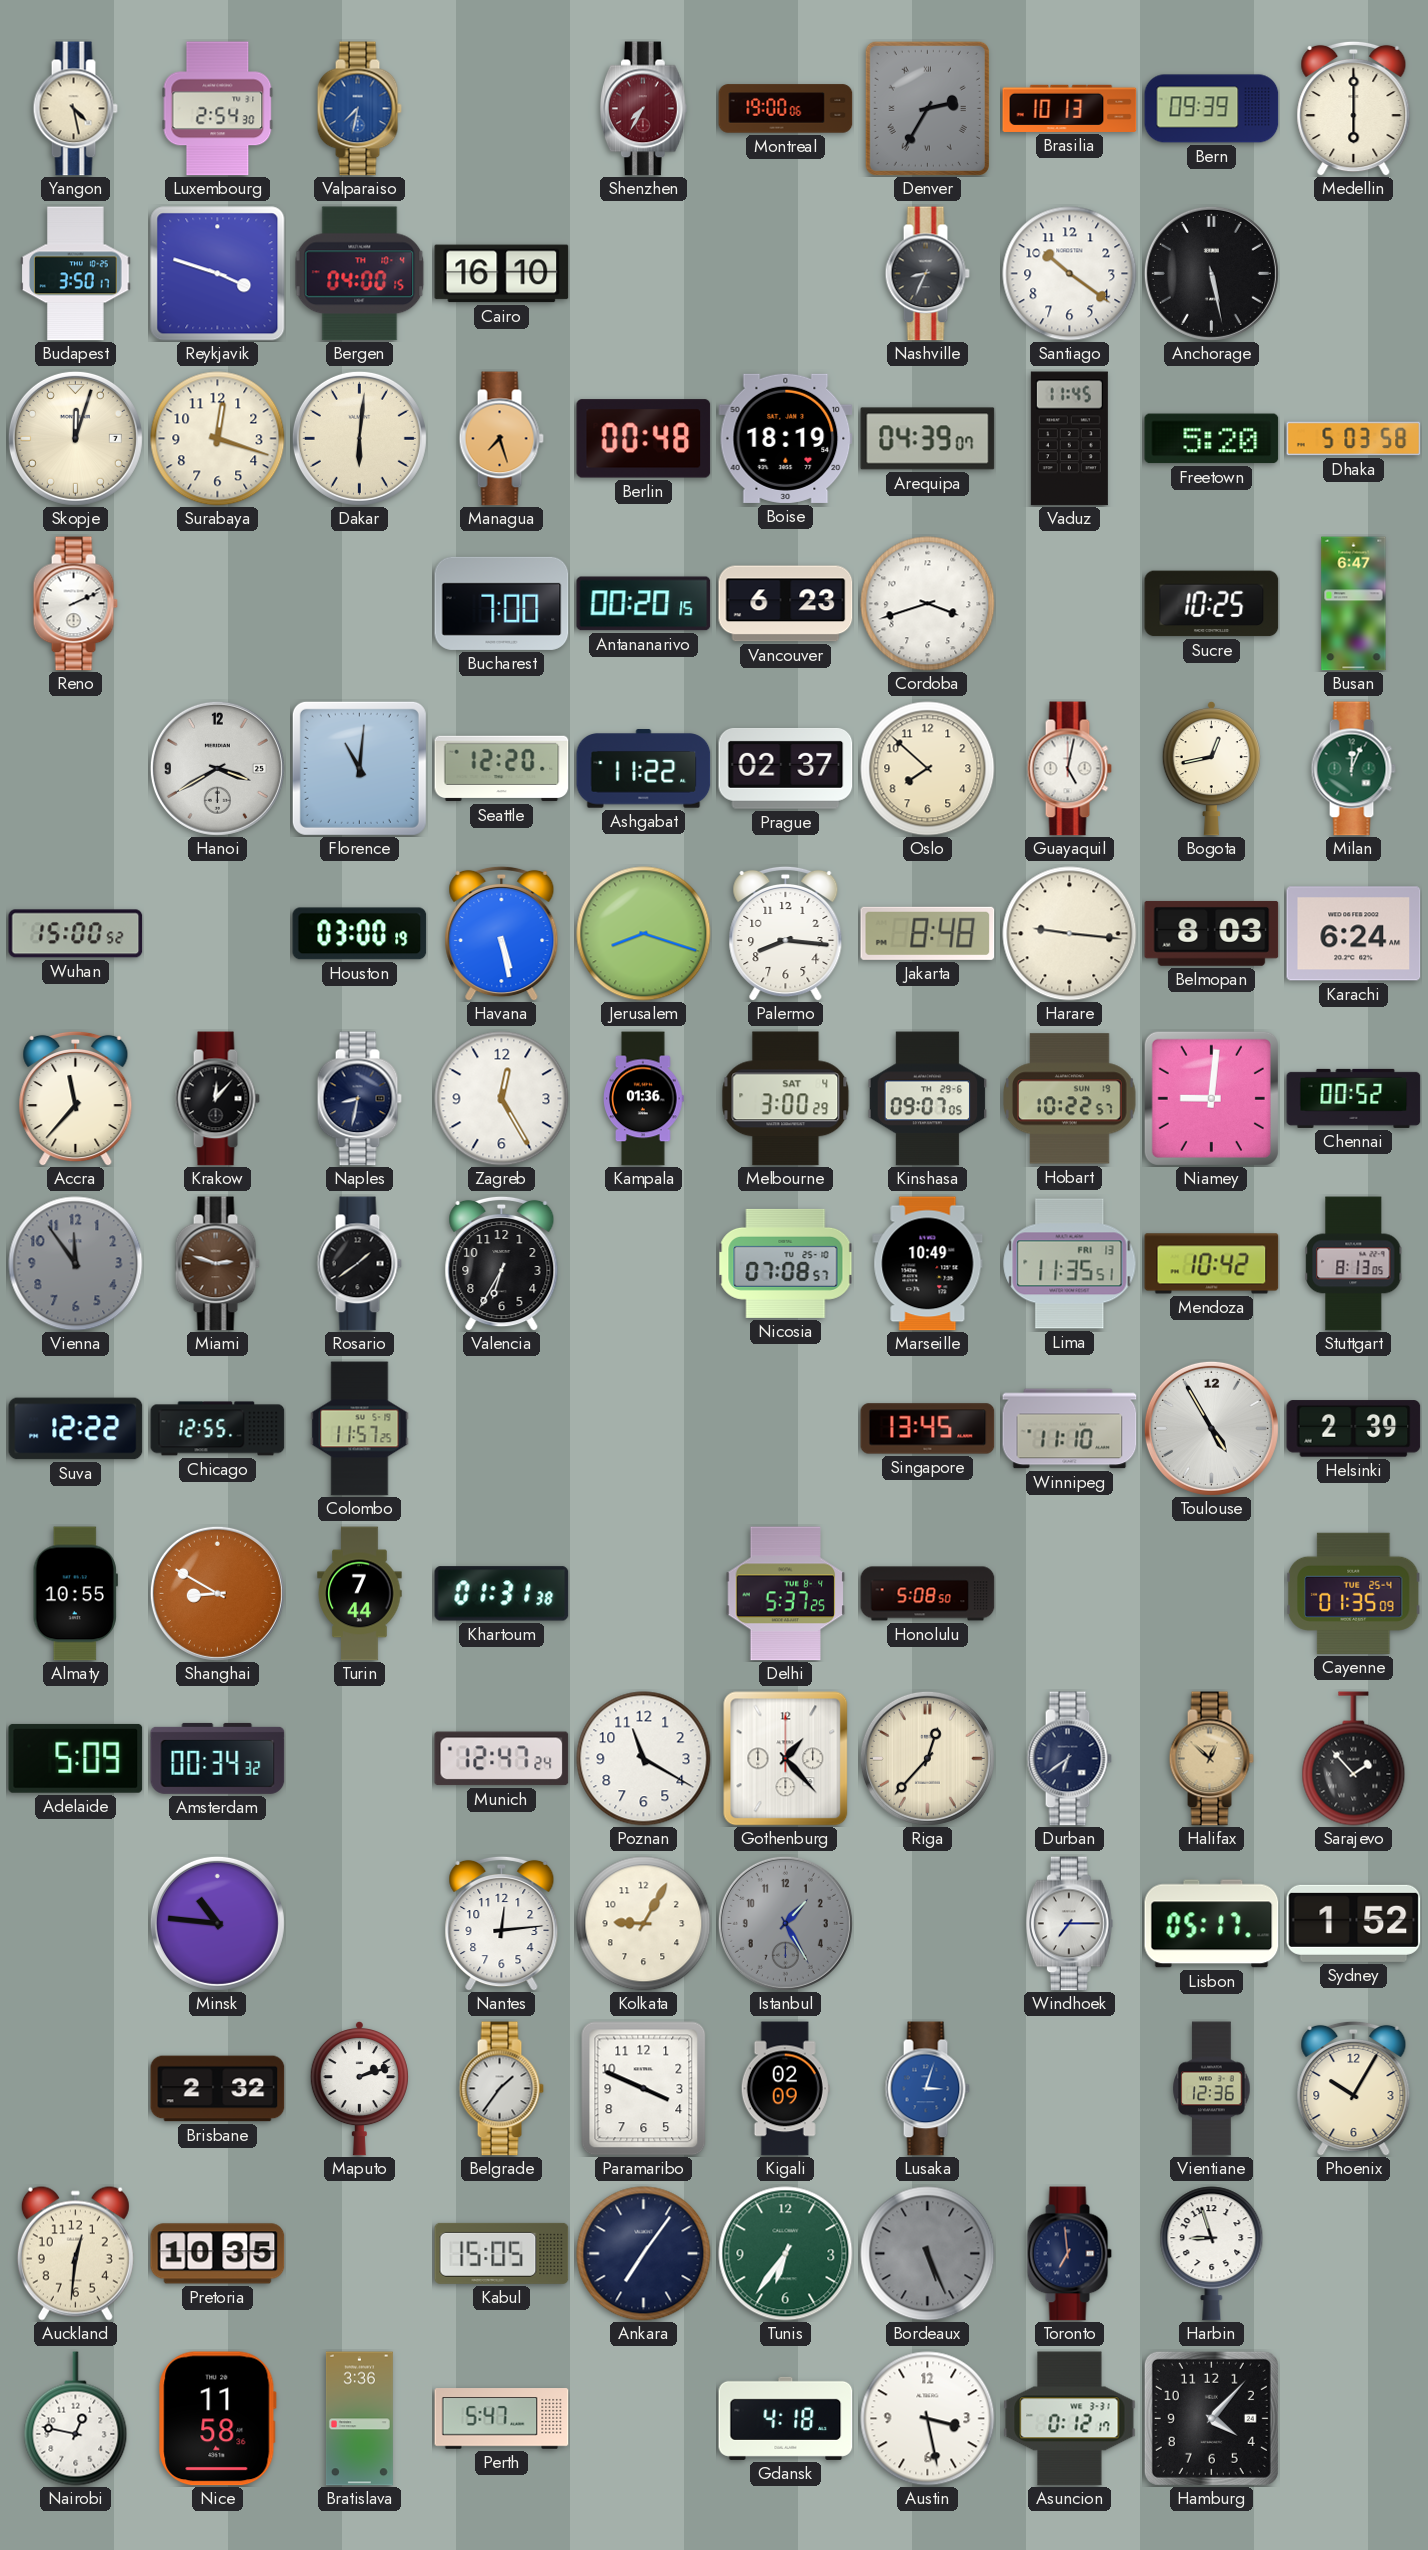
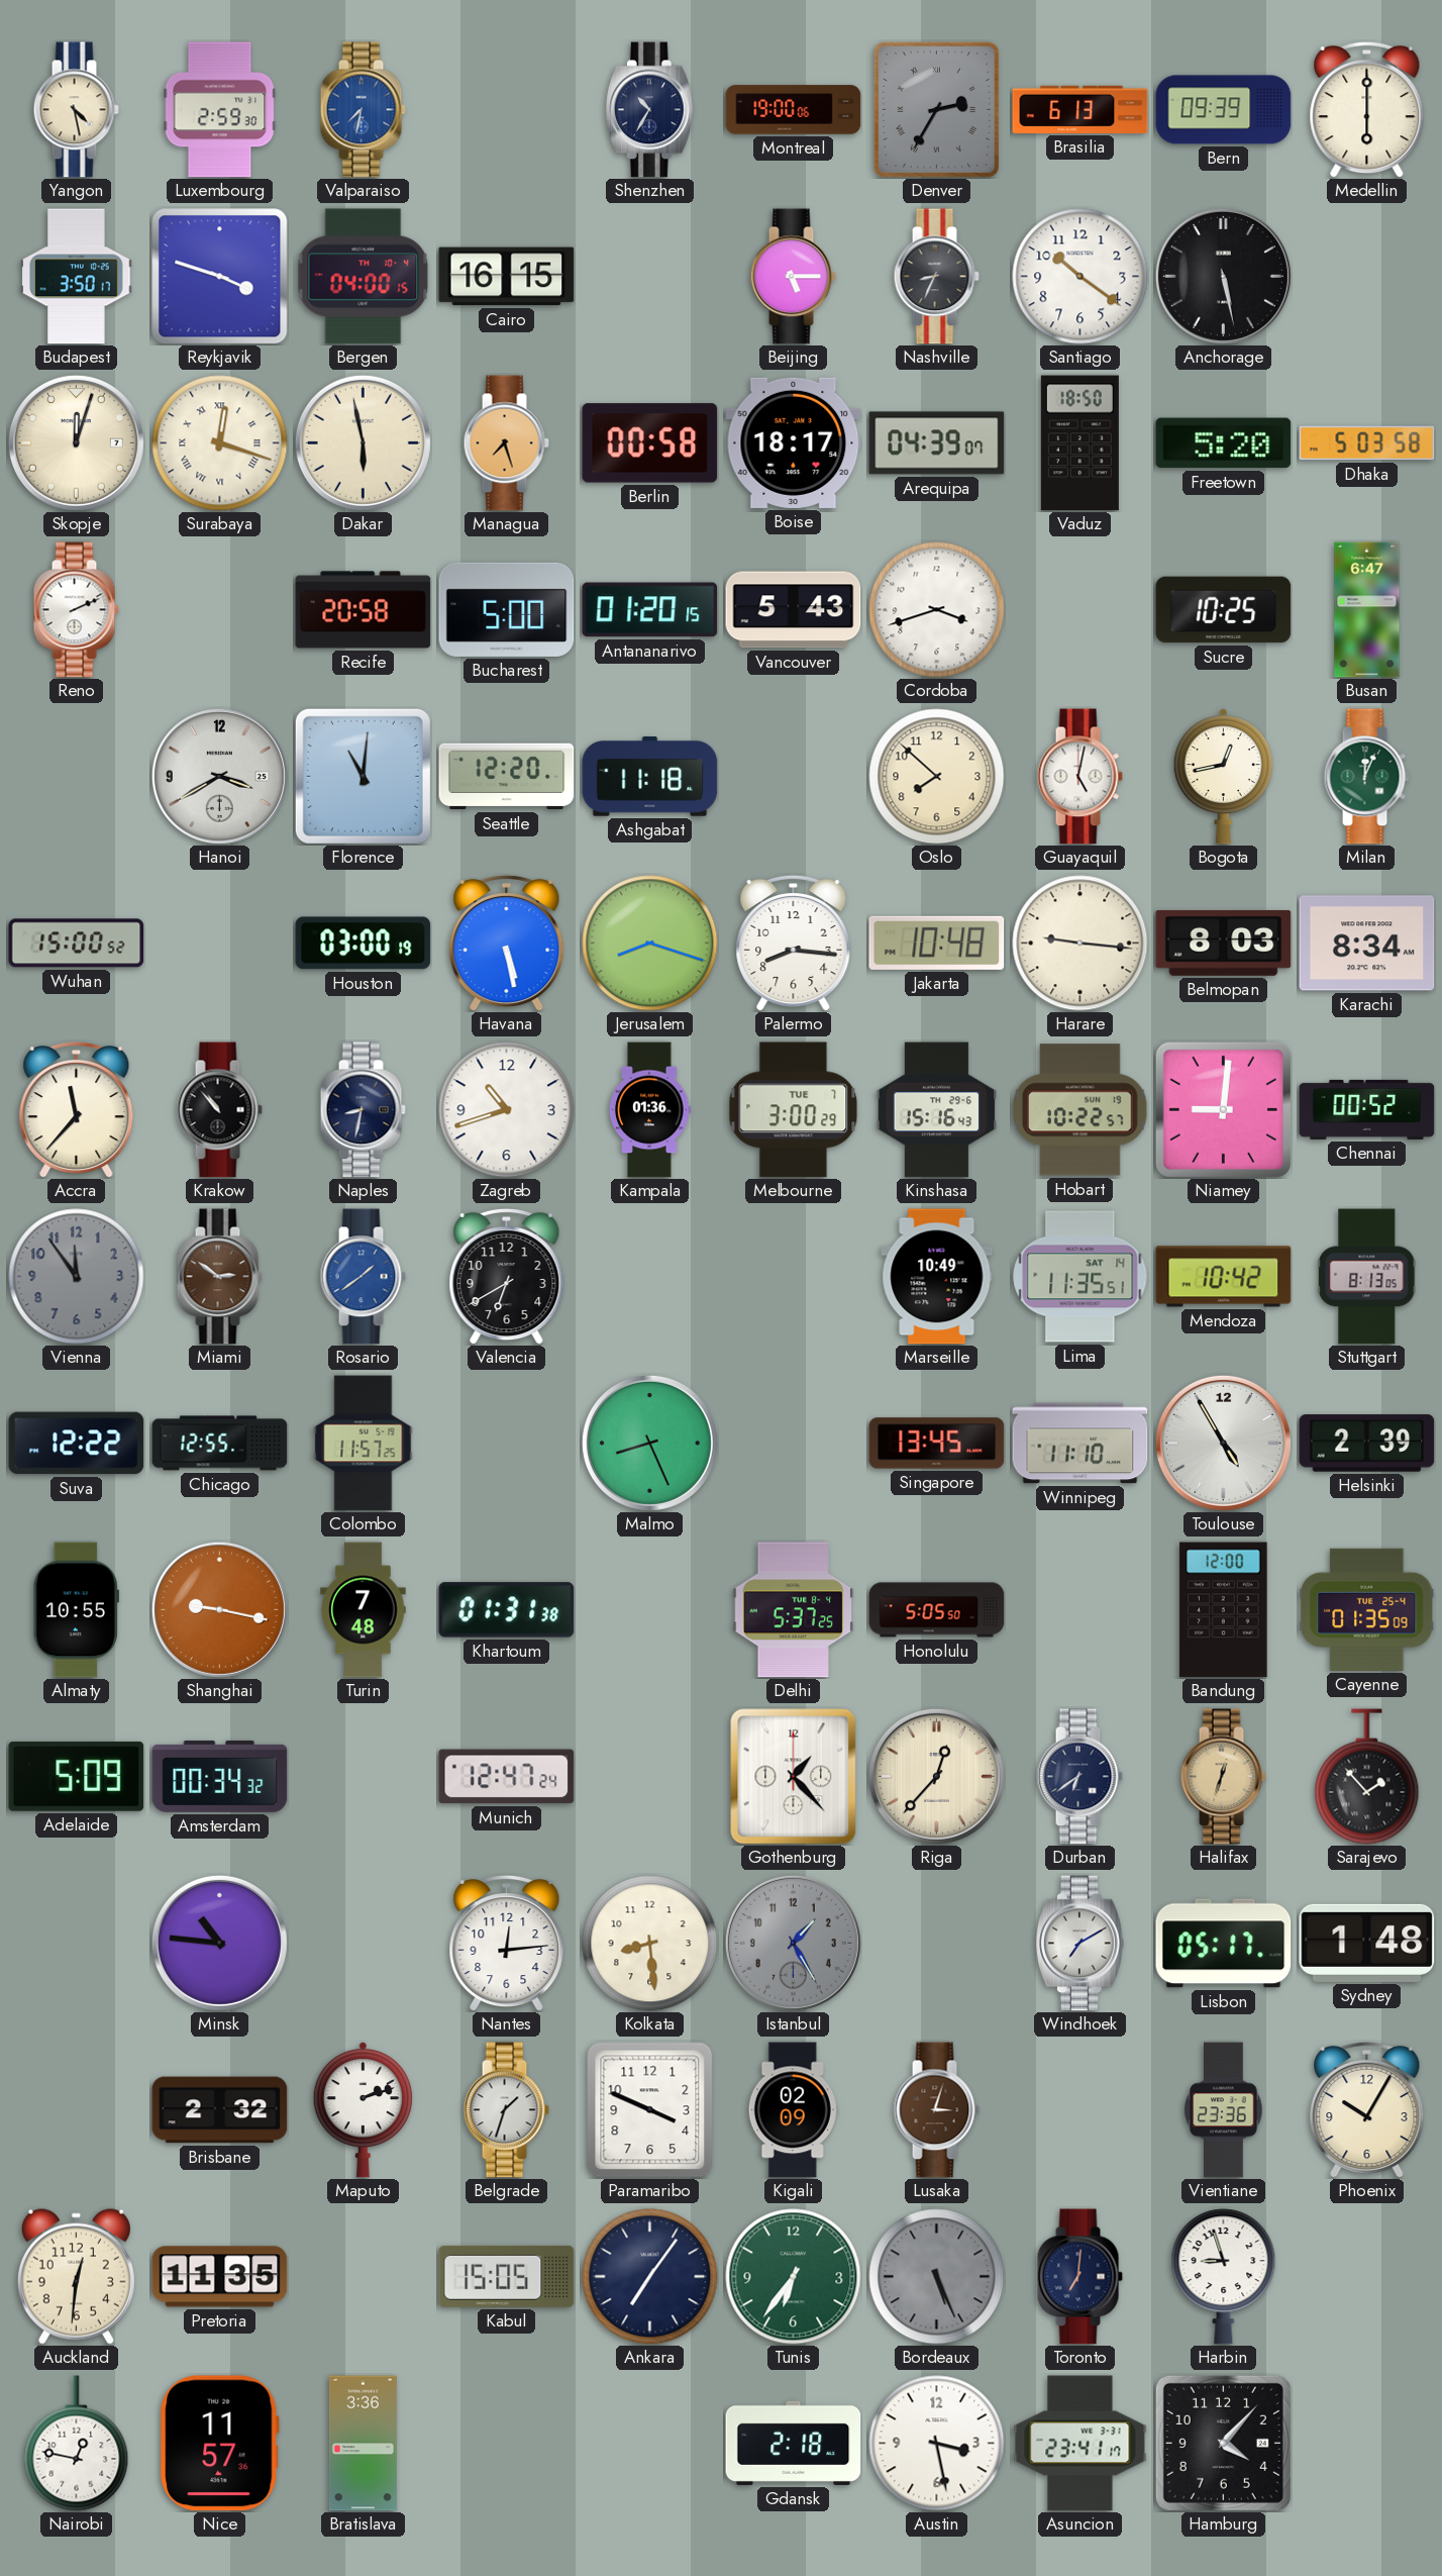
Luxembourg: 2:54 -> 2:59 (220, 110)
Shenzhen: 7:35 -> 10:35 (649, 110)
Shenzhen dial: burgundy -> navy (649, 110)
Brasilia: 10:13 -> 6:13 (1080, 109)
Cairo: 16:10 -> 16:15 (507, 277)
Beijing: none -> 5:15 (793, 277)
Surabaya numerals: Arabic -> Roman (220, 443)
Dakar: 6:01 -> 5:58 (363, 442)
Berlin: 00:48 -> 00:58 (650, 443)
Boise: 18:19 -> 18:17 (794, 442)
Vaduz: 11:45 -> 18:50 (1079, 443)
Recife: none -> 20:58 (364, 610)
Bucharest: 7:00 -> 5:00 (507, 609)
Antananarivo: 00:20 -> 01:20 (650, 610)
Vancouver: 6:23 -> 5:43 (794, 610)
Ashgabat: 11:22 -> 11:18 (650, 777)
Prague: 02:37 -> none (786, 768)
Jakarta: 8:48 -> 10:48 (937, 943)
Karachi: 6:24 -> 8:34 (1367, 944)
Krakow: 12:07 -> 10:53 (219, 1110)
Zagreb: 12:25 -> 10:42 (507, 1110)
Melbourne date: SAT 4 -> TUE 7 (794, 1110)
Kinshasa: 09:07 -> 15:16 (937, 1110)
Miami: 2:48 -> 2:51 (219, 1277)
Rosario dial: black -> blue (363, 1277)
Valencia: 6:35 -> 6:40 (507, 1276)
Nicosia: 07:08 -> none (786, 1263)
Lima date: FRI 13 -> SAT 14 (1080, 1277)
Malmo: none -> 8:26 (649, 1443)
Shanghai: 8:50 -> 9:17 (219, 1609)
Turin: 7:44 -> 7:48 (364, 1610)
Honolulu: 5:08 -> 5:05 (937, 1610)
Bandung: none -> 12:00 (1224, 1610)
Poznan: 11:20 -> none (644, 1759)
Halifax: 12:52 -> 12:33 (1223, 1777)
Kolkata: 9:05 -> 8:29 (650, 1944)
Windhoek: 7:15 -> 7:10 (1079, 1944)
Sydney: 1:52 -> 1:48 (1367, 1943)
Belgrade: 1:36 -> 1:33 (506, 2110)
Lusaka dial: blue -> brown (936, 2110)
Vientiane: 12:36 -> 23:36 (1224, 2110)
Pretoria: 10:35 -> 11:35 (220, 2277)
Toronto: 6:59 -> 7:01 (1079, 2277)
Nice: 11:58 -> 11:57 (220, 2444)
Perth: 5:47 -> none (502, 2419)
Gdansk: 4:18 -> 2:18 (794, 2443)
Asuncion: 0:12 -> 23:41 (1080, 2444)
